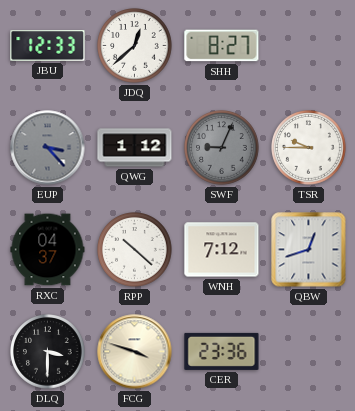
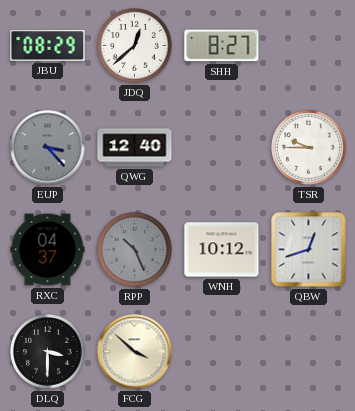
JBU: 12:33 -> 08:29 (48, 46)
QWG: 1:12 -> 12:40 (135, 148)
SWF: 9:04 -> none (222, 148)
RPP: 10:22 -> 10:26 (135, 250)
RPP dial: white -> grey (135, 250)
WNH: 7:12 -> 10:12 (222, 250)
FCG: 3:48 -> 3:52 (135, 352)
CER: 23:36 -> none (222, 351)
